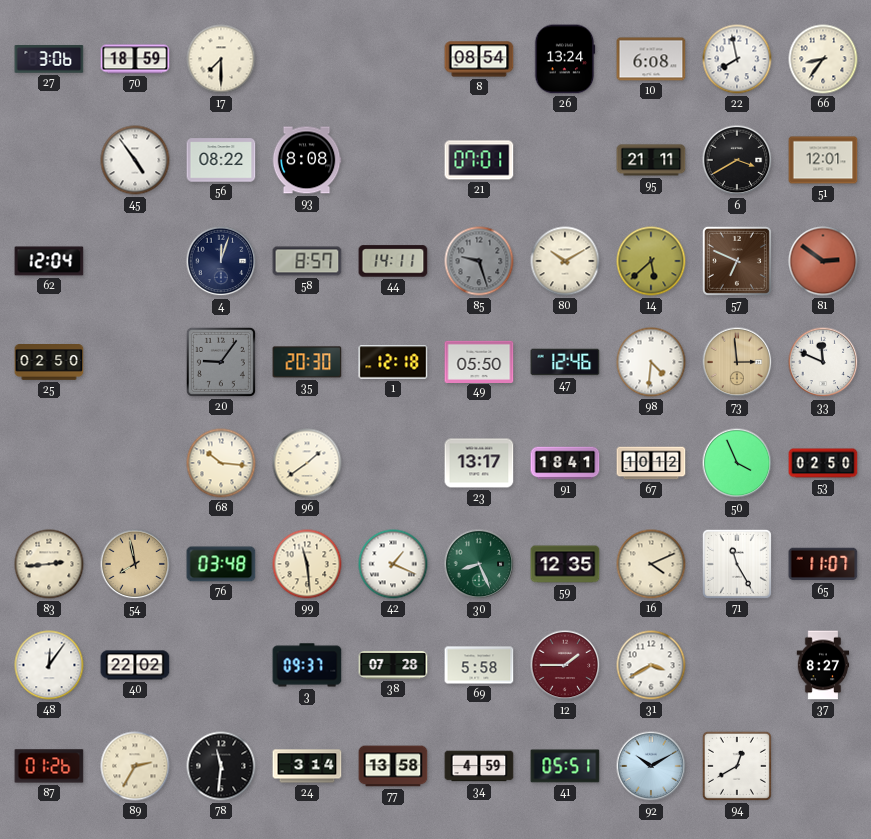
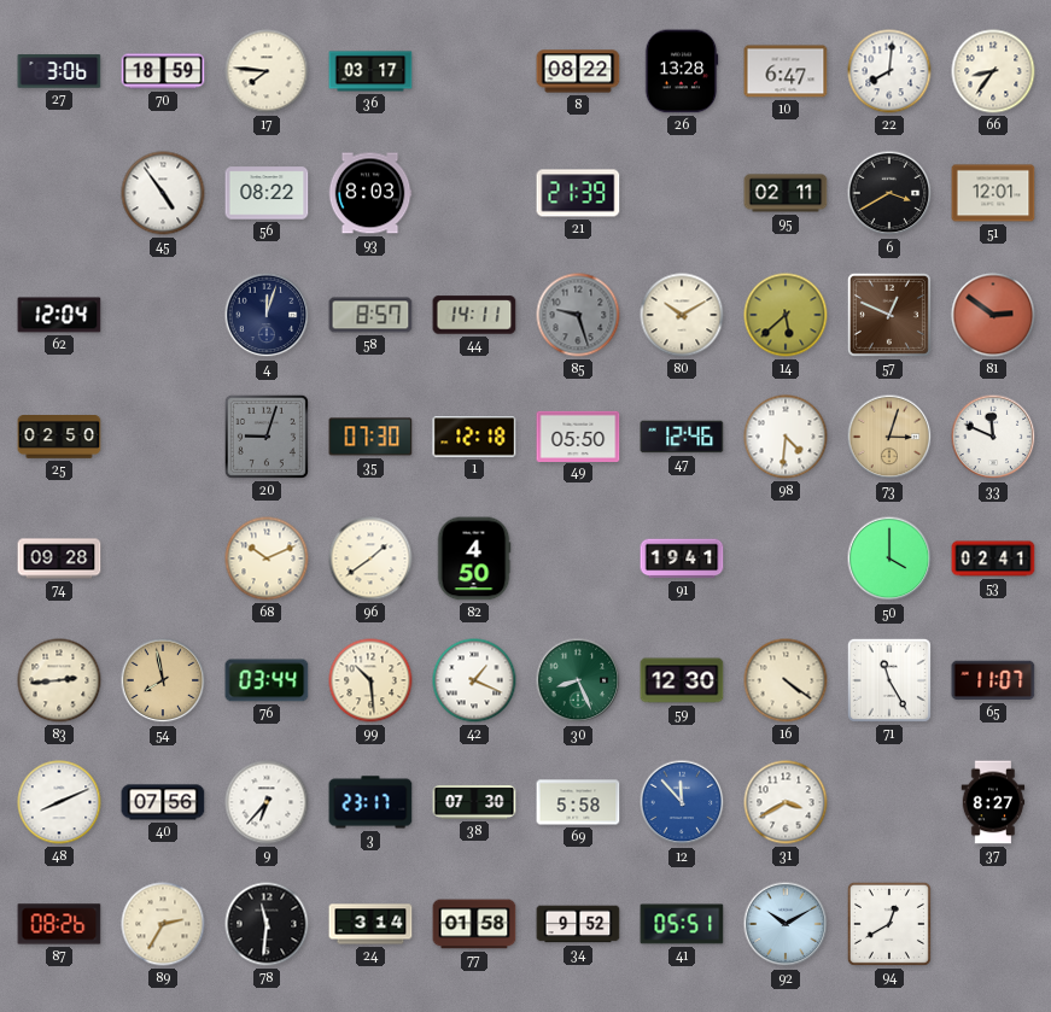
17: 7:30 -> 7:46 (267, 71)
36: none -> 03:17 (370, 71)
8: 08:54 -> 08:22 (578, 71)
26: 13:24 -> 13:28 (682, 71)
10: 6:08 -> 6:47 (786, 71)
22: 7:58 -> 8:01 (889, 71)
93: 8:08 -> 8:03 (370, 193)
21: 07:01 -> 21:39 (578, 193)
95: 21:11 -> 02:11 (786, 193)
57: 6:49 -> 12:49 (889, 315)
20: 9:06 -> 9:03 (267, 437)
35: 20:30 -> 07:30 (370, 437)
73: 2:59 -> 3:03 (889, 437)
74: none -> 09:28 (59, 558)
68: 10:16 -> 10:11 (267, 558)
82: none -> 4:50 (474, 558)
23: 13:17 -> none (479, 463)
91: 18:41 -> 19:41 (682, 558)
67: 10:12 -> none (651, 463)
50: 3:56 -> 4:00 (889, 558)
53: 02:50 -> 02:41 (993, 558)
76: 03:48 -> 03:44 (267, 680)
99: 11:29 -> 10:29 (370, 680)
59: 12:35 -> 12:30 (682, 680)
16: 4:11 -> 4:21 (786, 680)
48: 12:06 -> 8:11 (59, 802)
40: 22:02 -> 07:56 (163, 802)
9: none -> 6:37 (267, 802)
3: 09:37 -> 23:17 (370, 802)
38: 07:28 -> 07:30 (474, 802)
12: 1:45 -> 11:53 (682, 802)
12 dial: burgundy -> blue (682, 802)
87: 01:26 -> 08:26 (59, 924)
77: 13:58 -> 01:58 (474, 924)
34: 4:59 -> 9:52 (578, 924)
